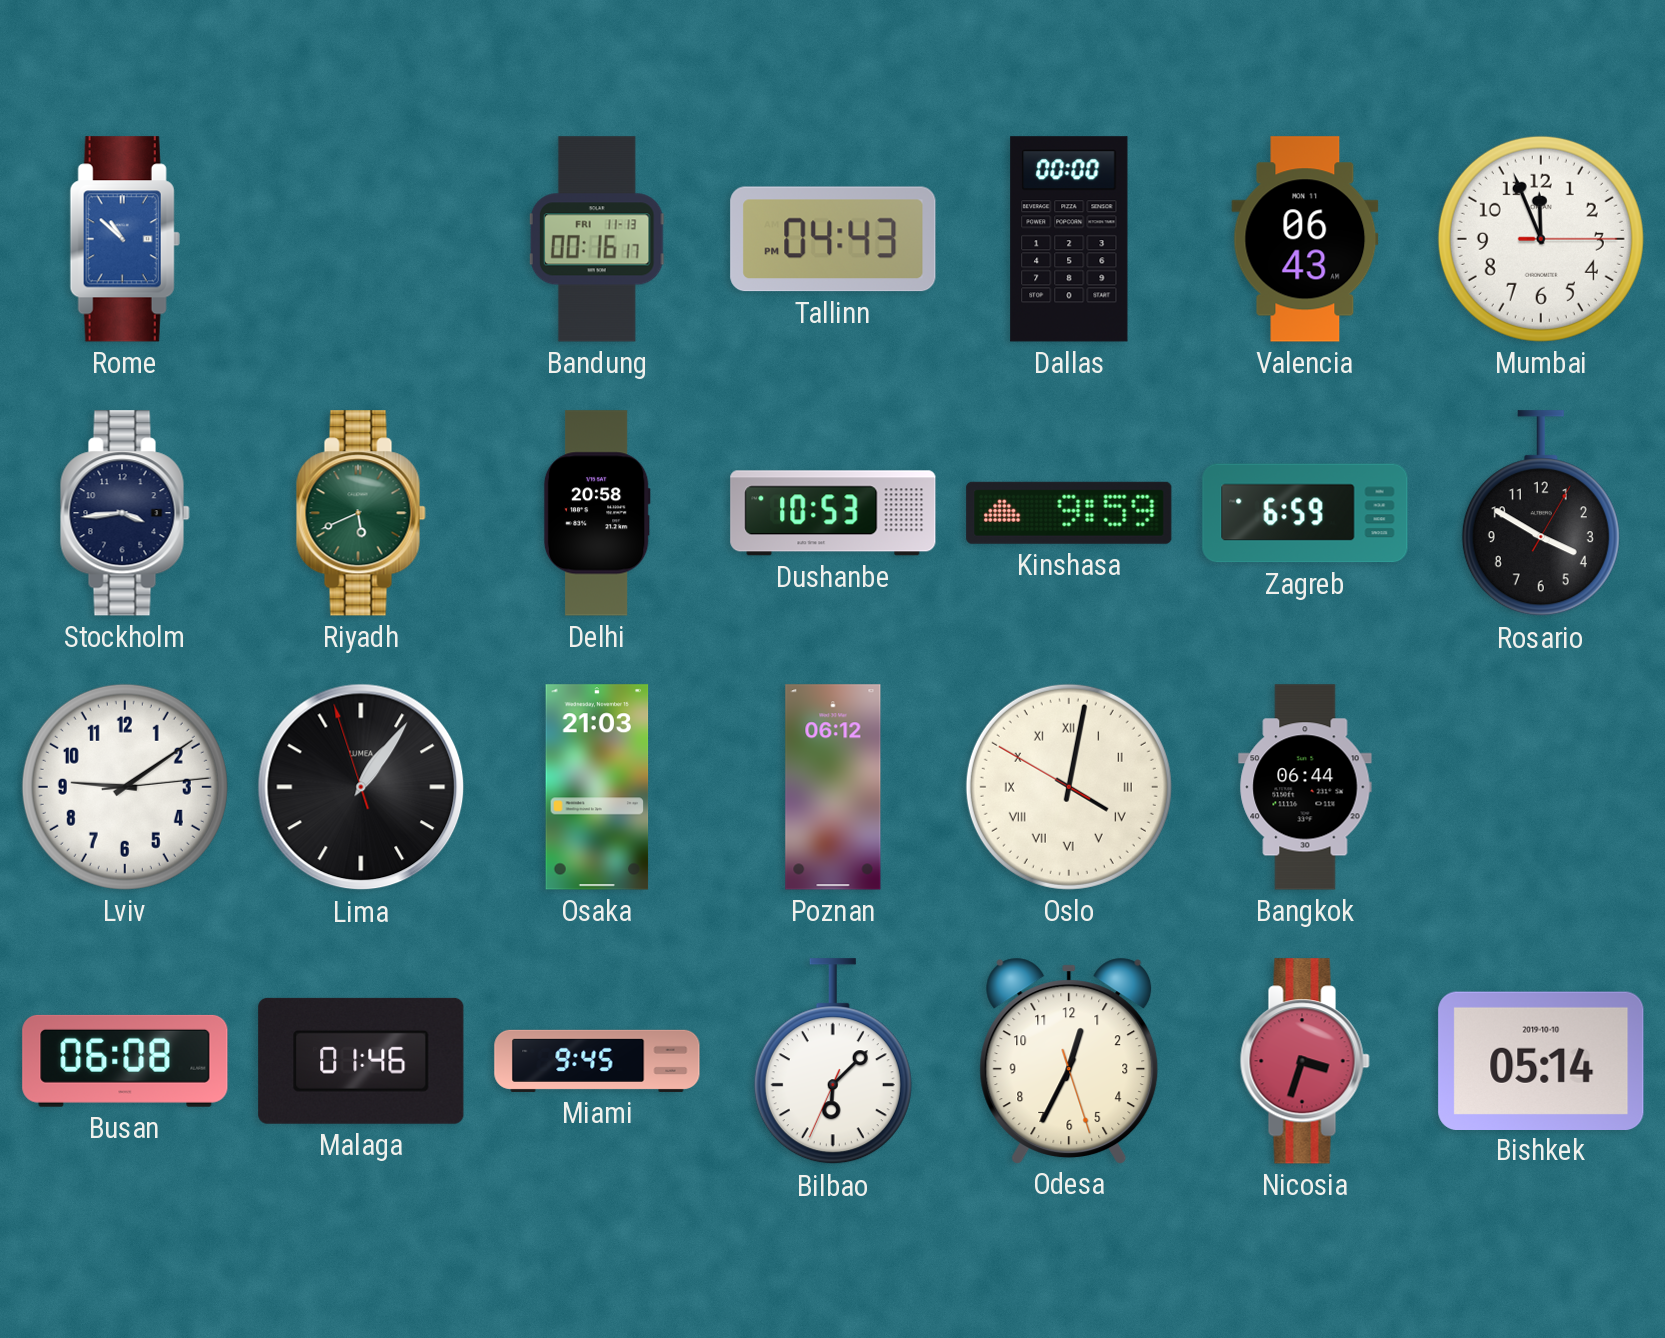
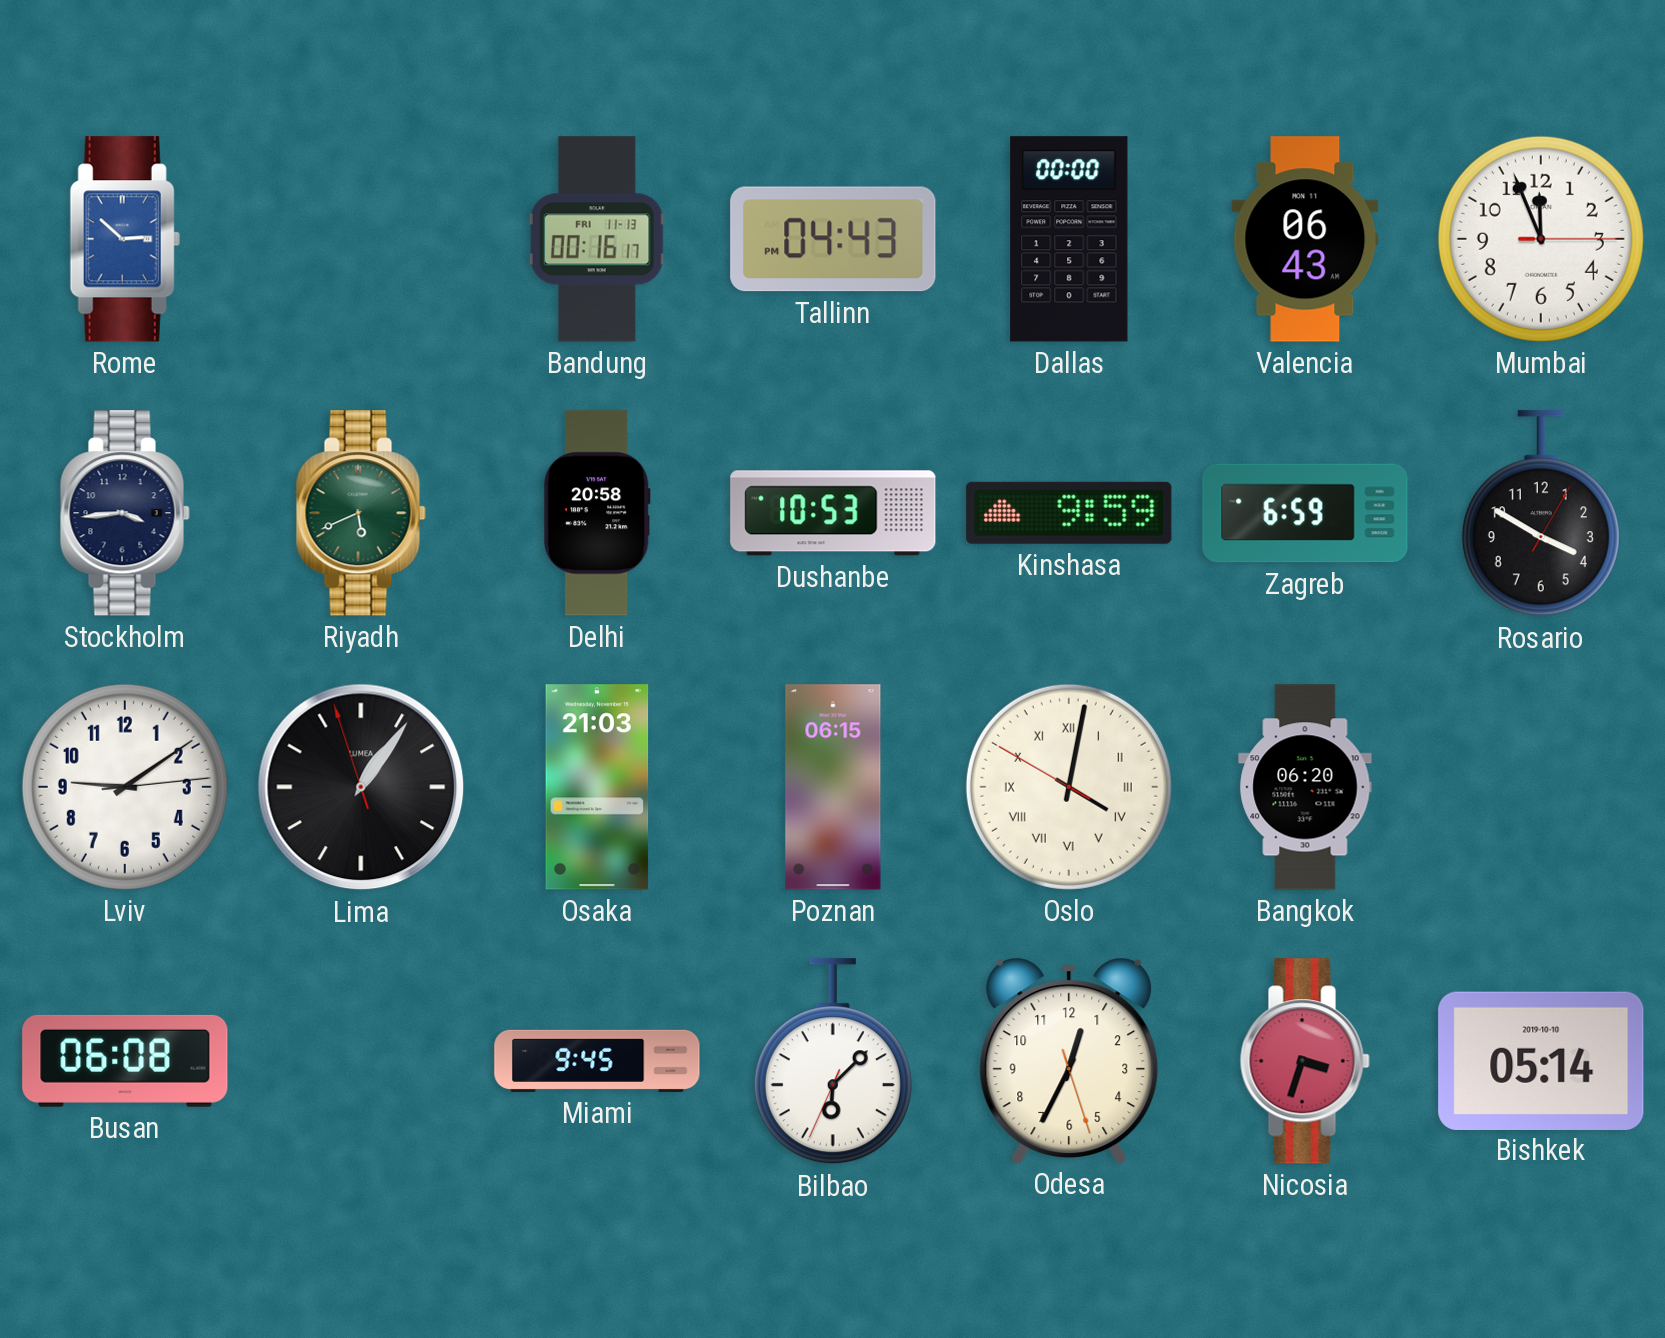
Rome: 10:52 -> 2:52 (125, 239)
Poznan: 06:12 -> 06:15 (833, 787)
Bangkok: 06:44 -> 06:20 (1305, 787)
Malaga: 01:46 -> none (361, 1061)
